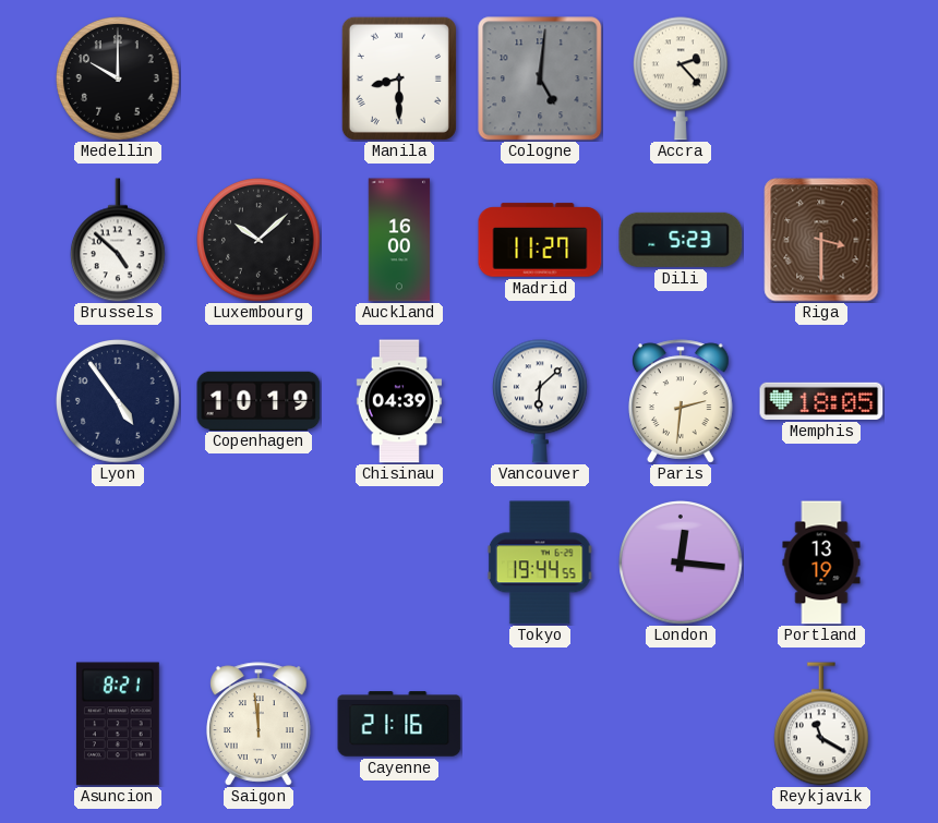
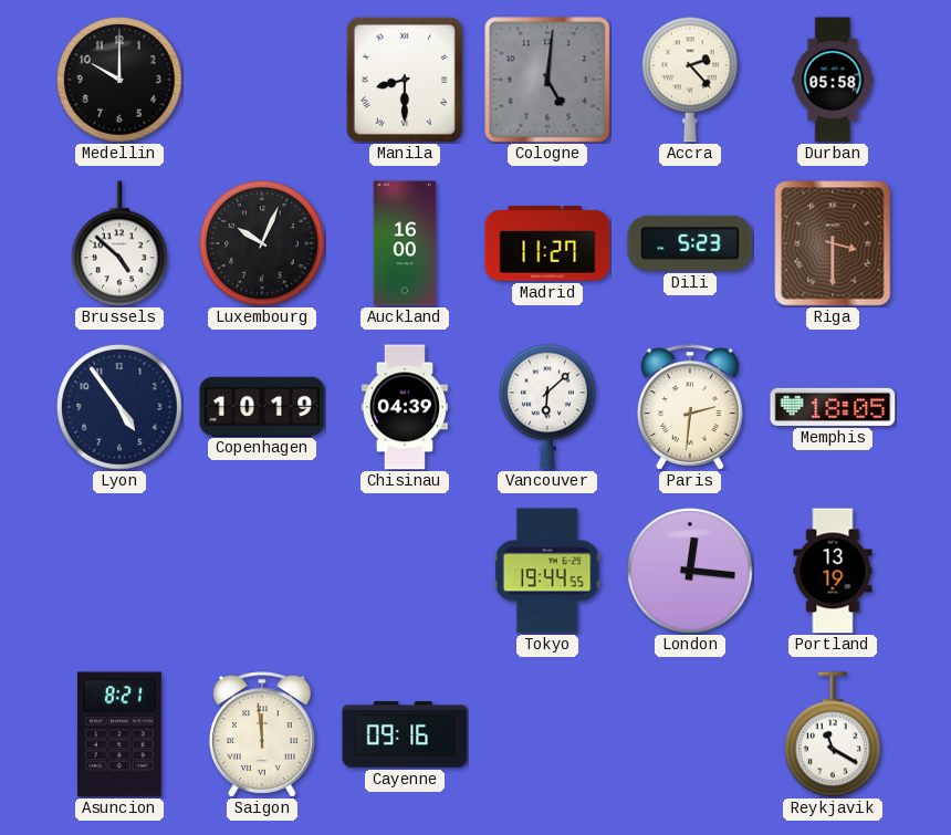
Durban: none -> 05:58 (833, 80)
Luxembourg: 10:08 -> 10:04 (263, 244)
Cayenne: 21:16 -> 09:16 (405, 734)
